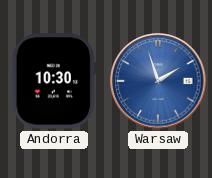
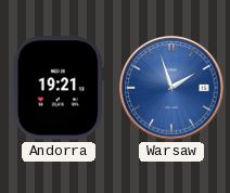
Andorra: 10:30 -> 19:21 (58, 88)
